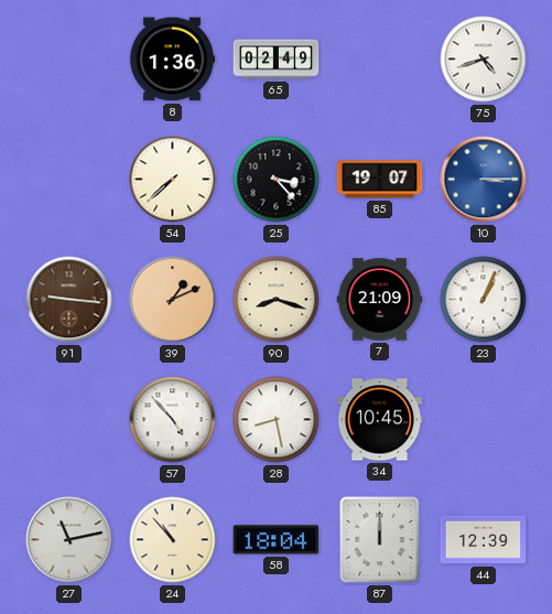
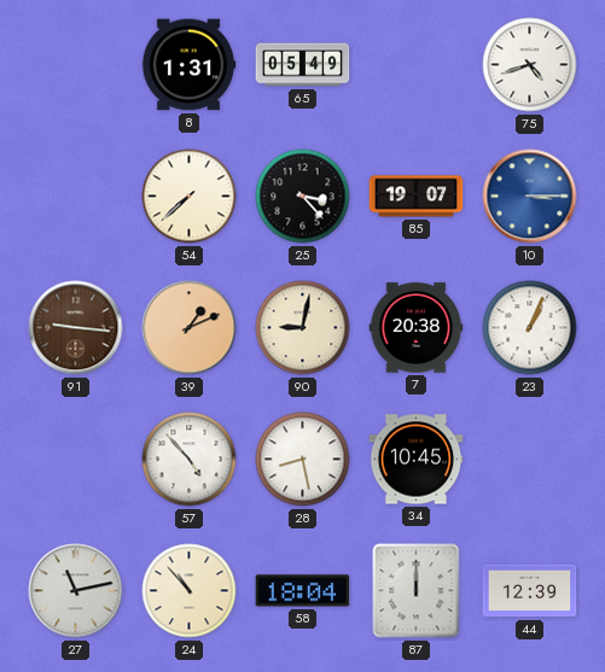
8: 1:36 -> 1:31 (188, 65)
65: 02:49 -> 05:49 (303, 65)
90: 8:18 -> 9:02 (303, 328)
7: 21:09 -> 20:38 (417, 328)
